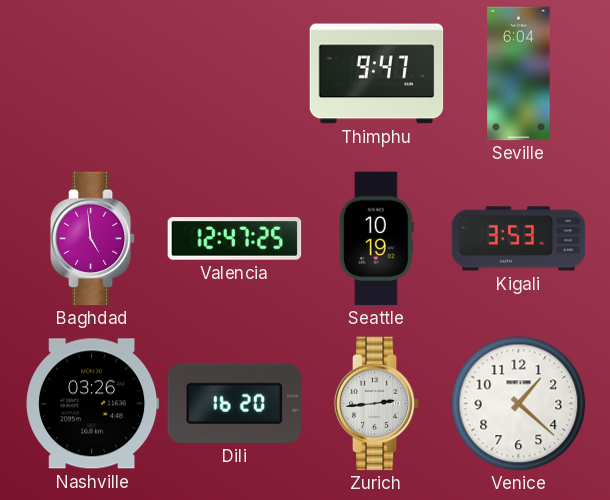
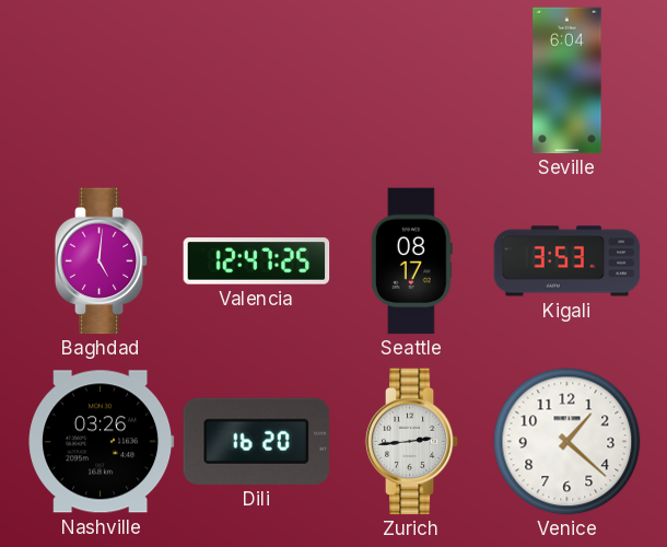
Thimphu: 9:47 -> none (377, 74)
Baghdad: 4:59 -> 5:01 (102, 261)
Seattle: 10:19 -> 08:17 (411, 261)
